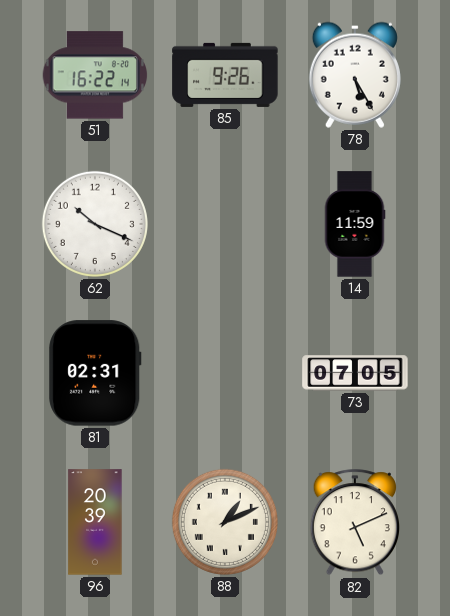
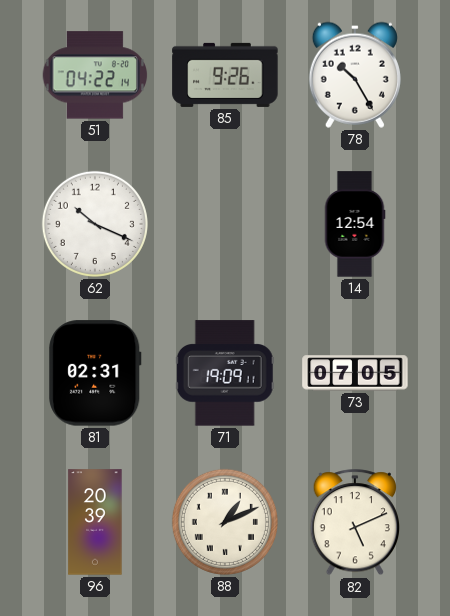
51: 16:22 -> 04:22 (95, 75)
78: 5:25 -> 10:25 (355, 75)
14: 11:59 -> 12:54 (355, 224)
71: none -> 19:09 (225, 373)
